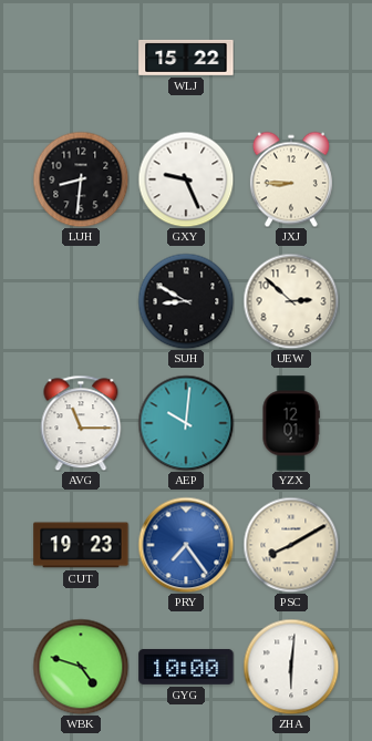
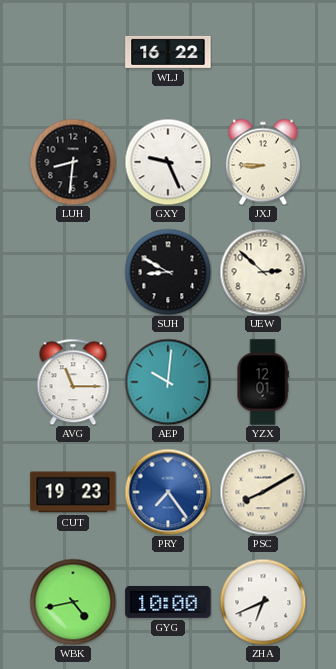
WLJ: 15:22 -> 16:22 (168, 52)
WBK: 4:48 -> 4:43 (73, 602)
ZHA: 6:01 -> 6:41 (263, 602)
